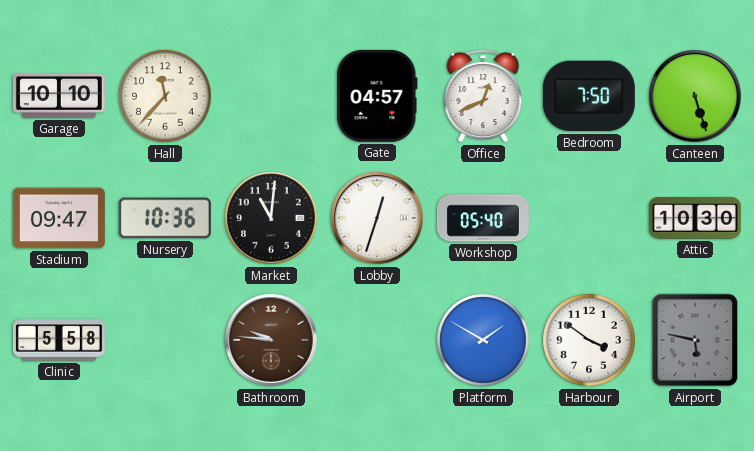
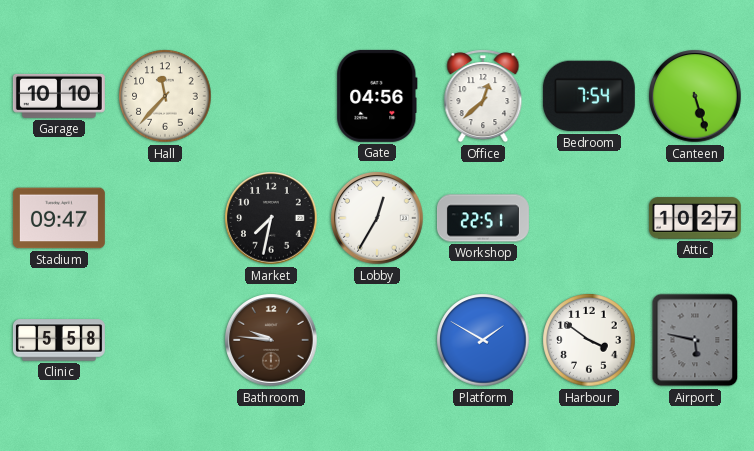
Gate: 04:57 -> 04:56 (377, 96)
Office: 12:41 -> 12:38 (483, 96)
Bedroom: 7:50 -> 7:54 (589, 96)
Nursery: 10:36 -> none (165, 218)
Market: 11:01 -> 7:32 (271, 218)
Lobby: 12:33 -> 12:35 (377, 218)
Workshop: 05:40 -> 22:51 (483, 218)
Attic: 10:30 -> 10:27 (695, 218)
